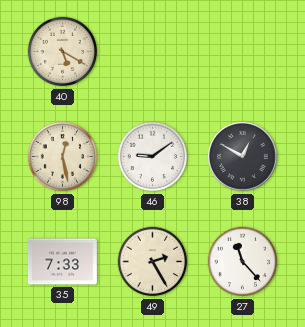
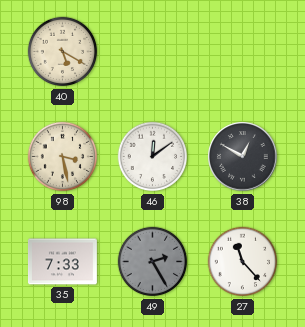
98: 12:28 -> 3:28 (63, 157)
46: 9:09 -> 12:09 (153, 157)
49 dial: cream -> grey (153, 262)
